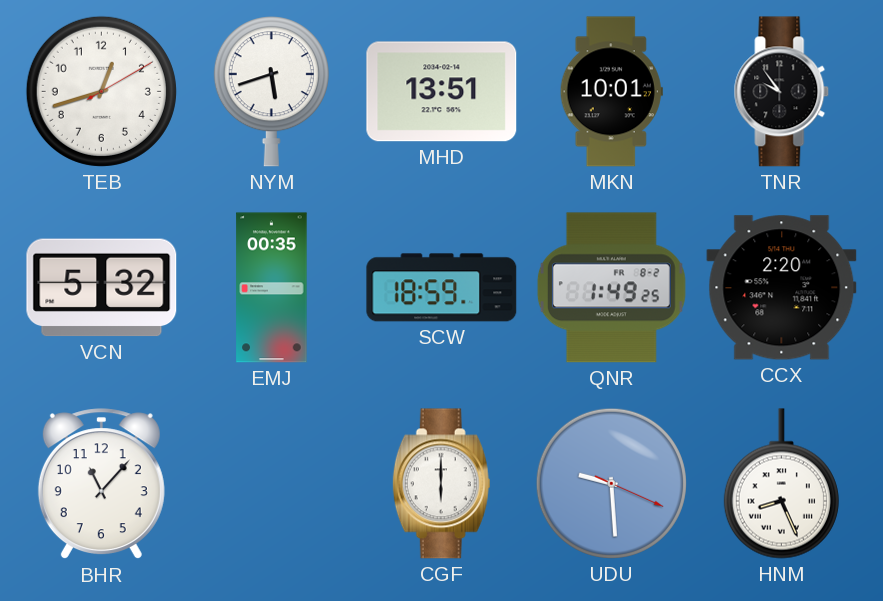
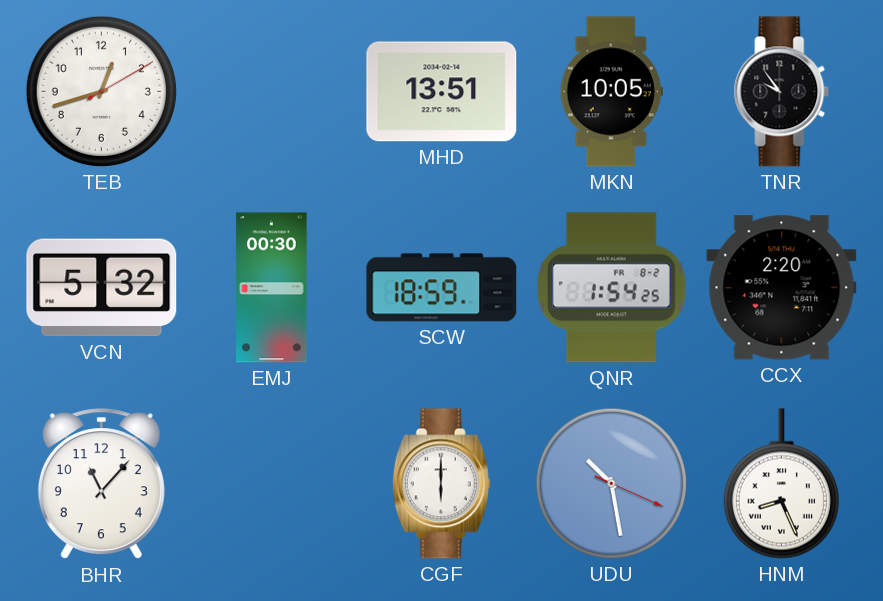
NYM: 5:42 -> none (271, 92)
MKN: 10:01 -> 10:05 (611, 92)
EMJ: 00:35 -> 00:30 (272, 288)
QNR: 1:49 -> 1:54 (611, 288)
UDU: 9:29 -> 10:28 (611, 483)
